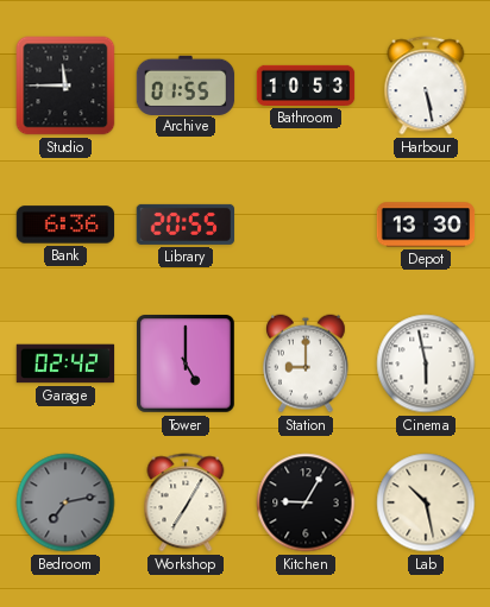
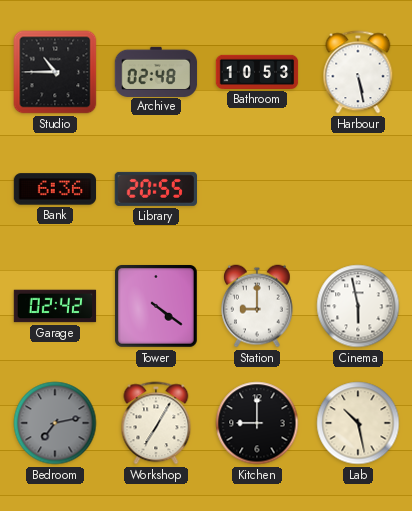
Studio: 11:45 -> 10:45 (55, 72)
Archive: 01:55 -> 02:48 (156, 71)
Depot: 13:30 -> none (426, 225)
Tower: 5:00 -> 4:21 (156, 306)
Kitchen: 9:05 -> 9:00 (257, 423)
